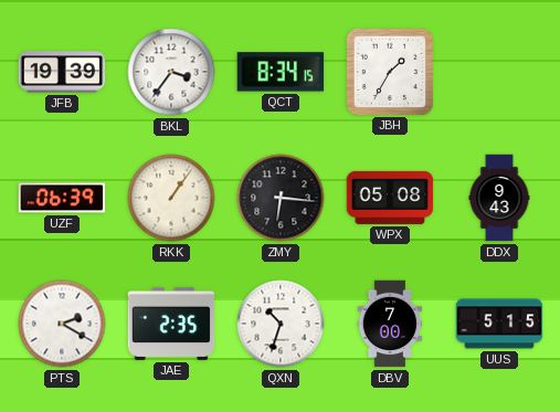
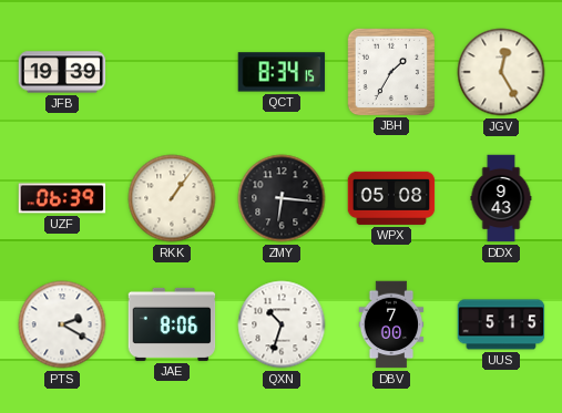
BKL: 3:36 -> none (171, 72)
JGV: none -> 12:25 (501, 72)
JAE: 2:35 -> 8:06 (172, 324)
